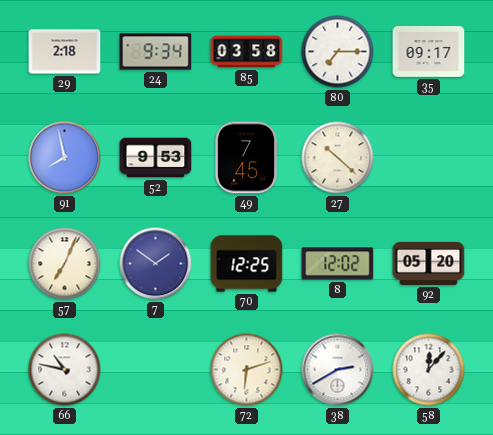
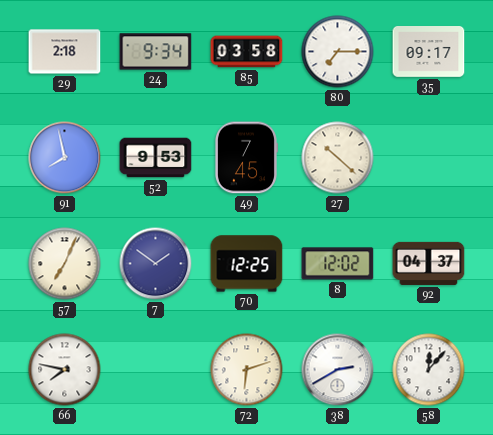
92: 05:20 -> 04:37 (429, 263)
66: 10:47 -> 7:47 (65, 370)
